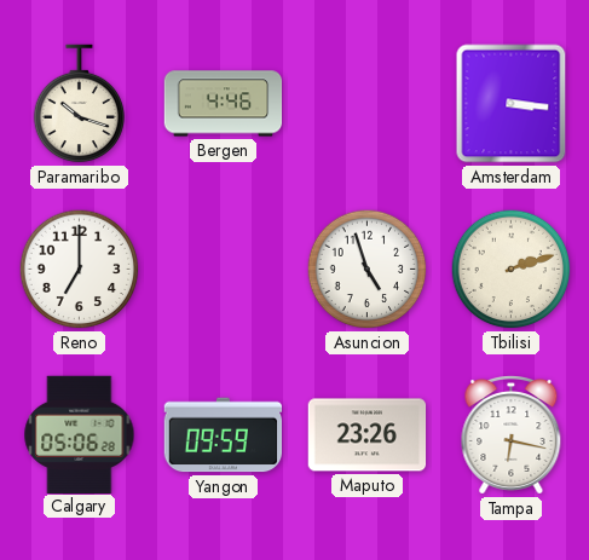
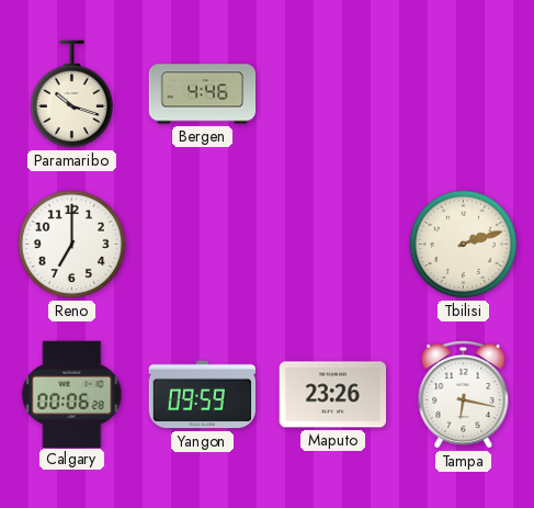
Amsterdam: 3:16 -> none (512, 104)
Asuncion: 4:57 -> none (368, 270)
Calgary: 05:06 -> 00:06 (72, 394)
